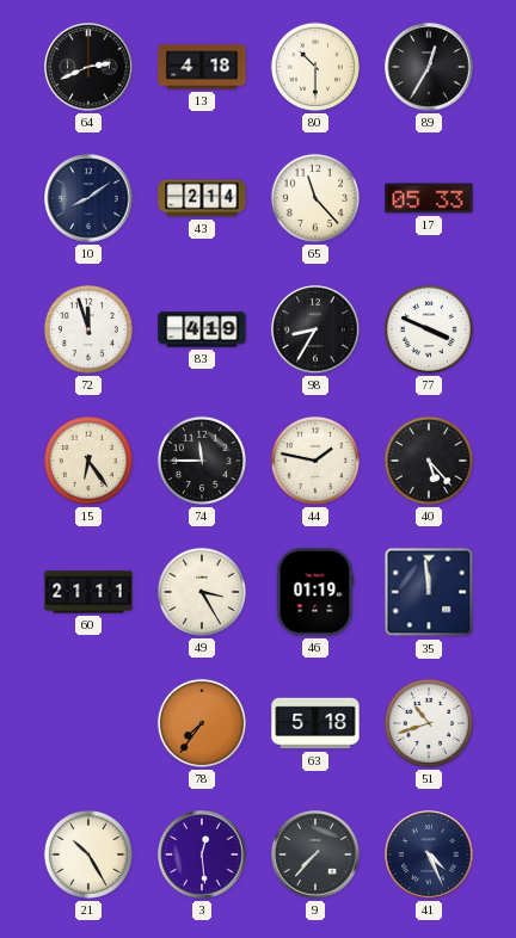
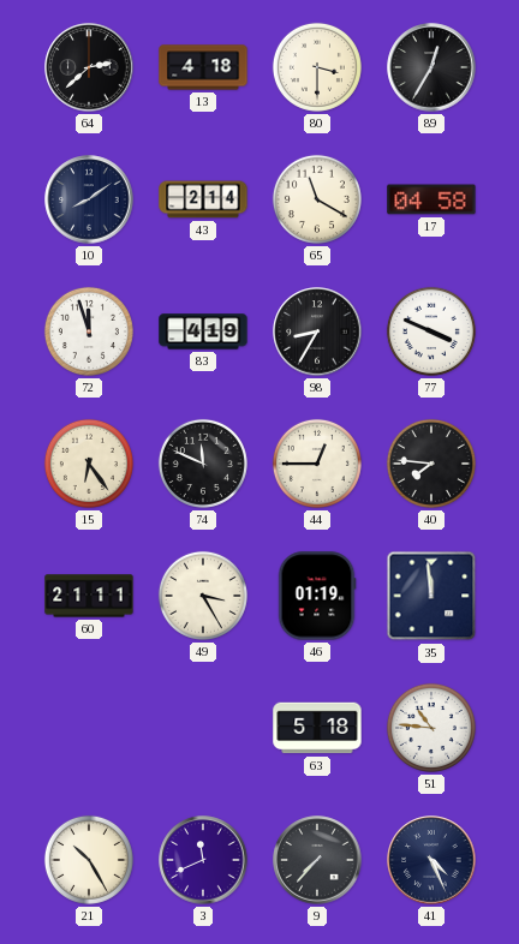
64: 2:41 -> 2:38 (89, 67)
80: 10:30 -> 3:30 (317, 67)
65: 11:23 -> 11:20 (317, 199)
17: 05:33 -> 04:58 (431, 199)
74: 11:45 -> 11:49 (203, 464)
44: 1:47 -> 12:45 (317, 464)
40: 5:23 -> 7:46 (431, 464)
78: 7:36 -> none (202, 723)
51: 10:42 -> 10:46 (431, 728)
3: 12:29 -> 11:41 (203, 860)
